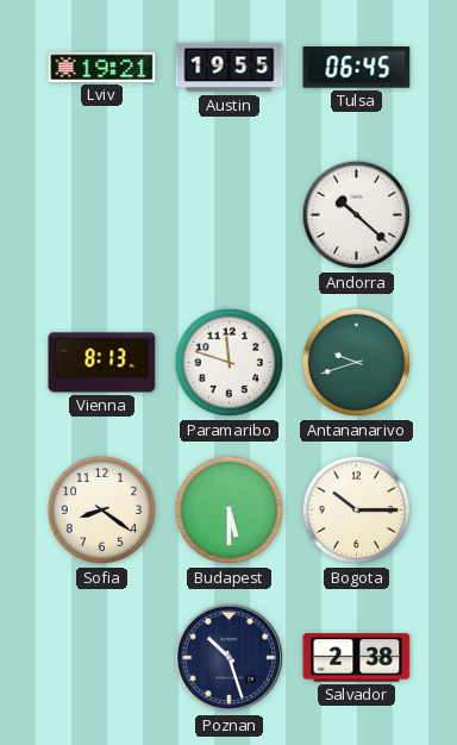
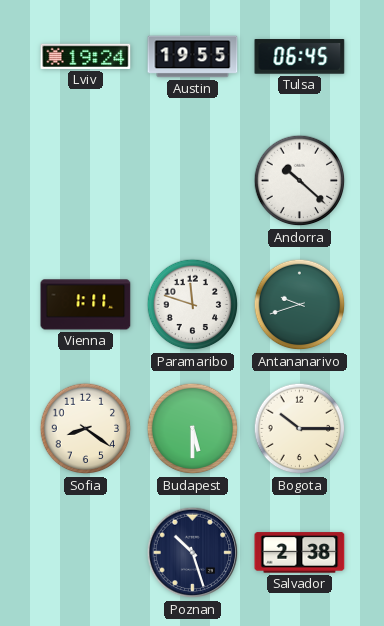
Lviv: 19:21 -> 19:24 (86, 56)
Vienna: 8:13 -> 1:11 (86, 305)
